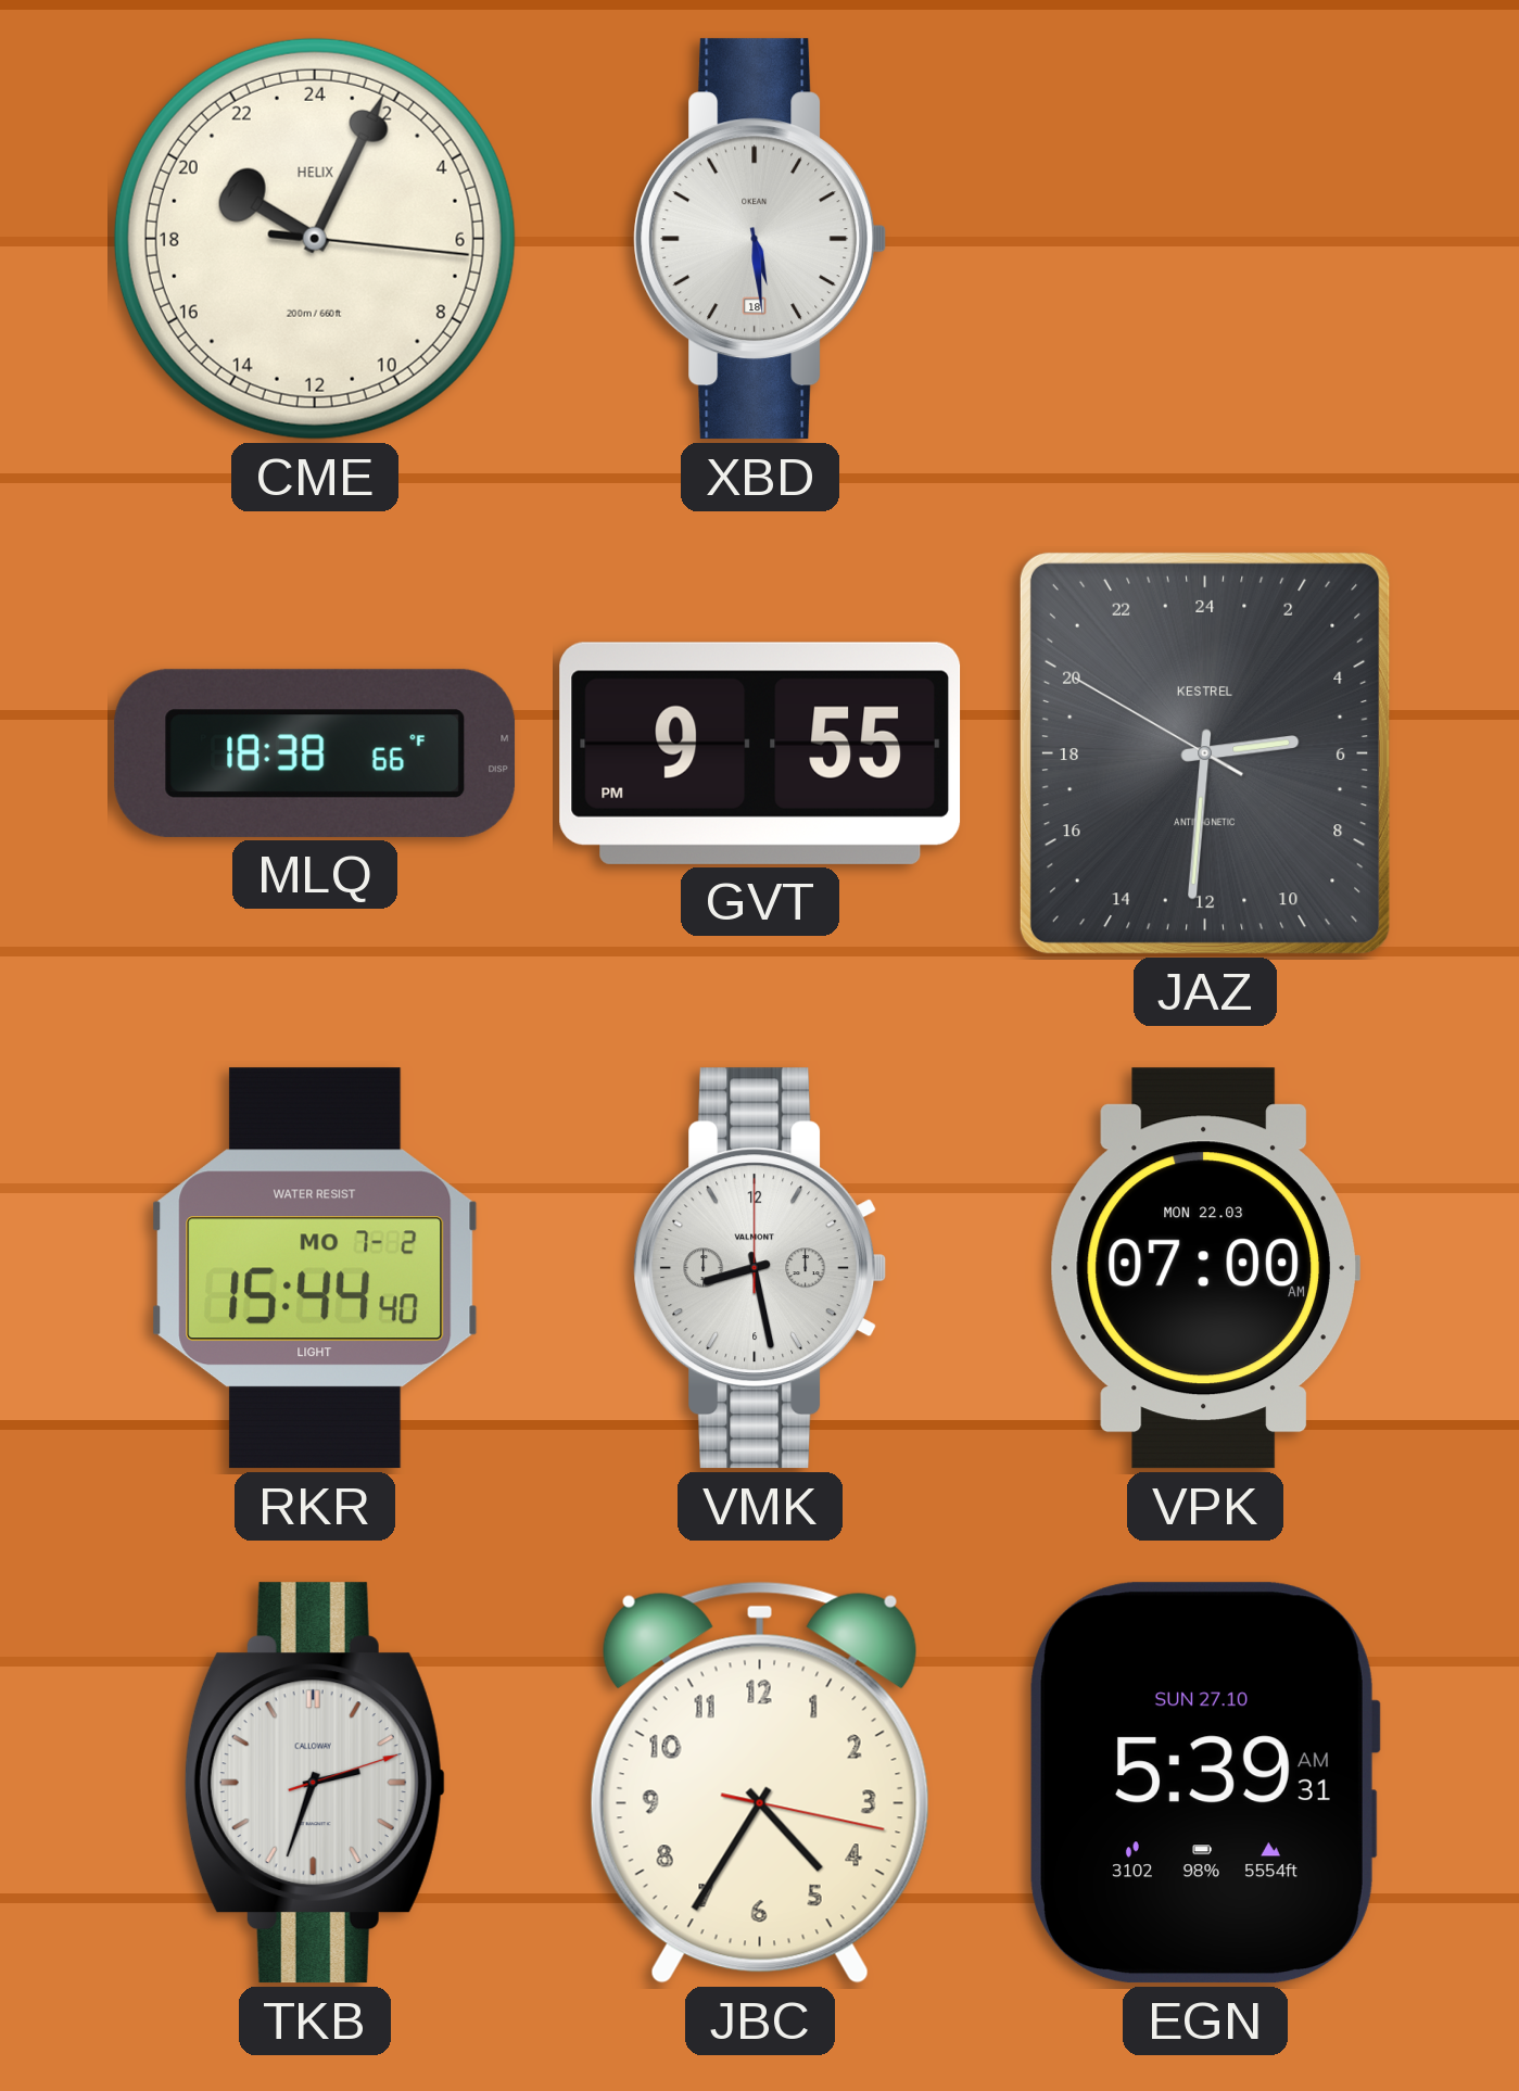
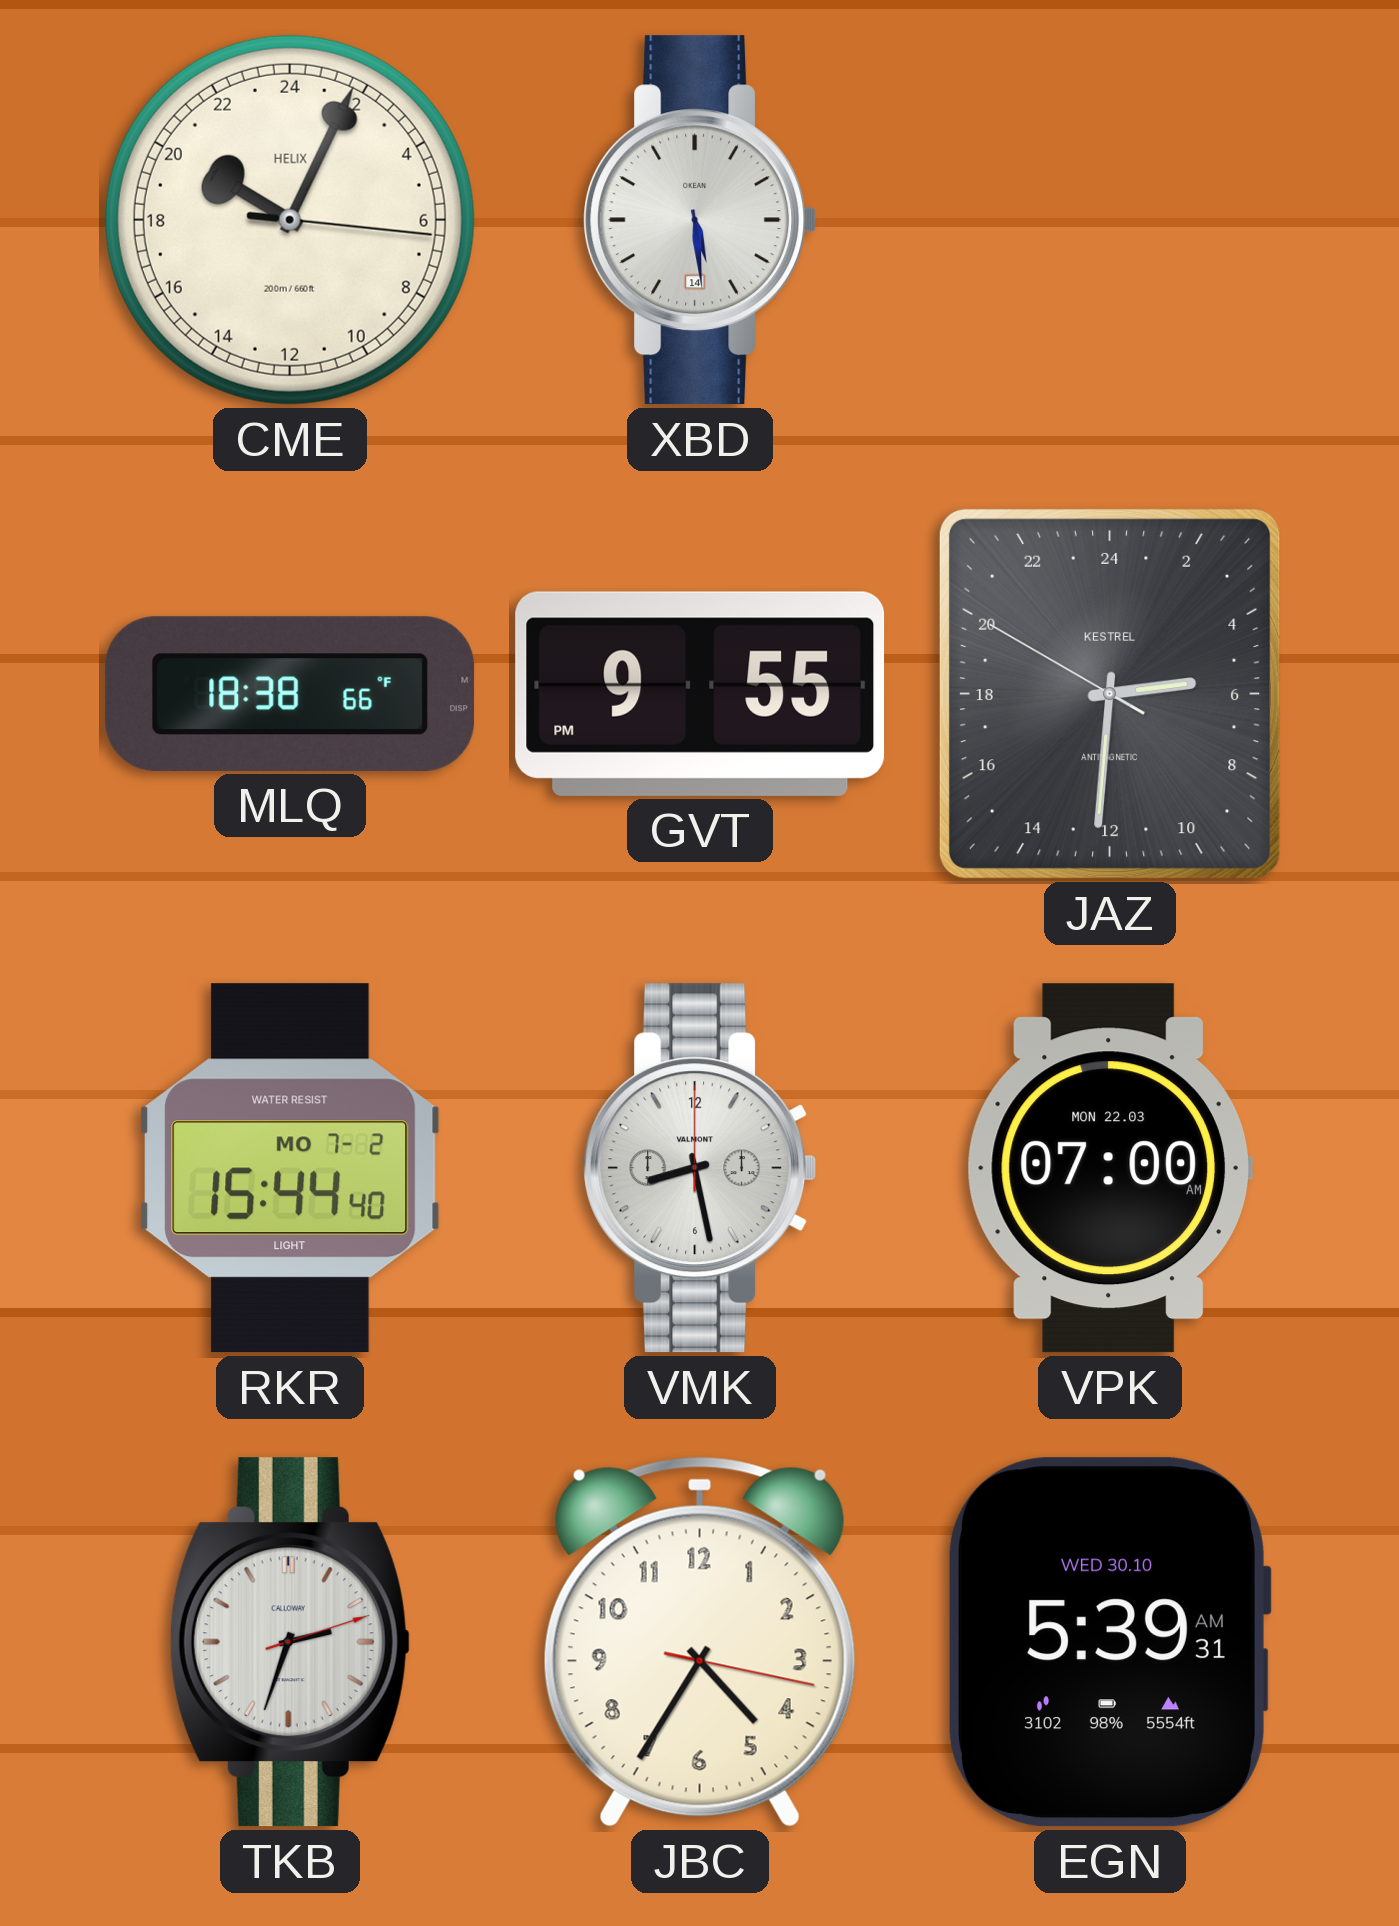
XBD date: 18 -> 14 (700, 220)
EGN date: SUN 27.10 -> WED 30.10 (1110, 1642)
